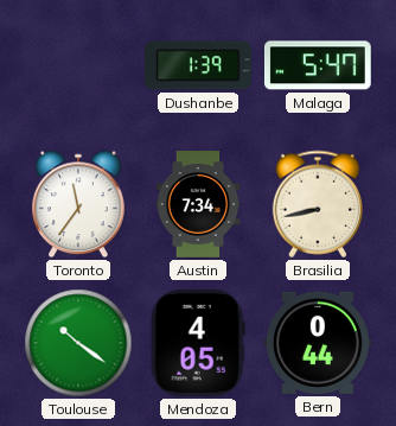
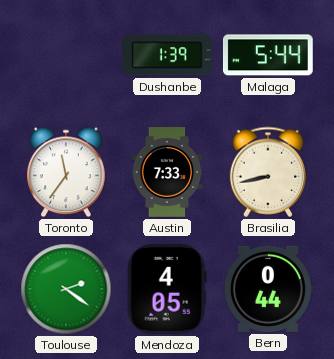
Malaga: 5:47 -> 5:44 (268, 55)
Austin: 7:34 -> 7:33 (167, 172)
Toulouse: 10:21 -> 2:21 (66, 289)
